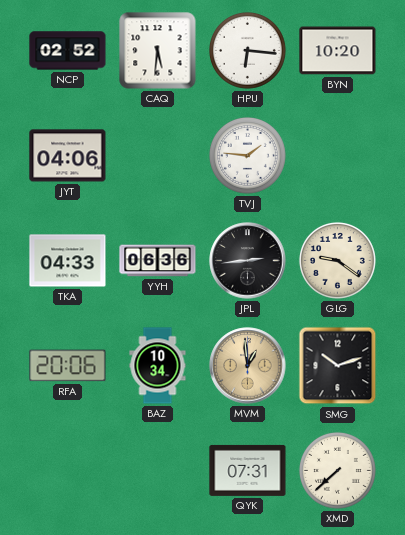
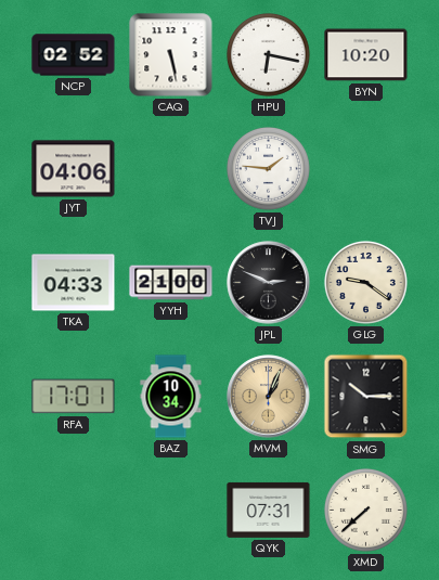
CAQ: 5:31 -> 5:28 (171, 55)
HPU: 6:16 -> 6:17 (268, 54)
YYH: 06:36 -> 21:00 (171, 283)
JPL: 2:44 -> 2:49 (269, 283)
RFA: 20:06 -> 17:01 (74, 397)
MVM: 12:59 -> 1:04 (269, 397)
SMG: 10:12 -> 10:15 (366, 397)
